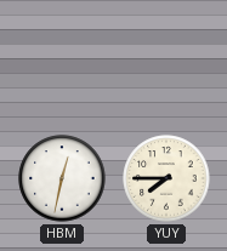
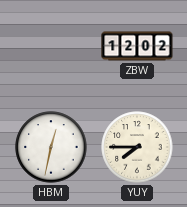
ZBW: none -> 12:02 (137, 46)
